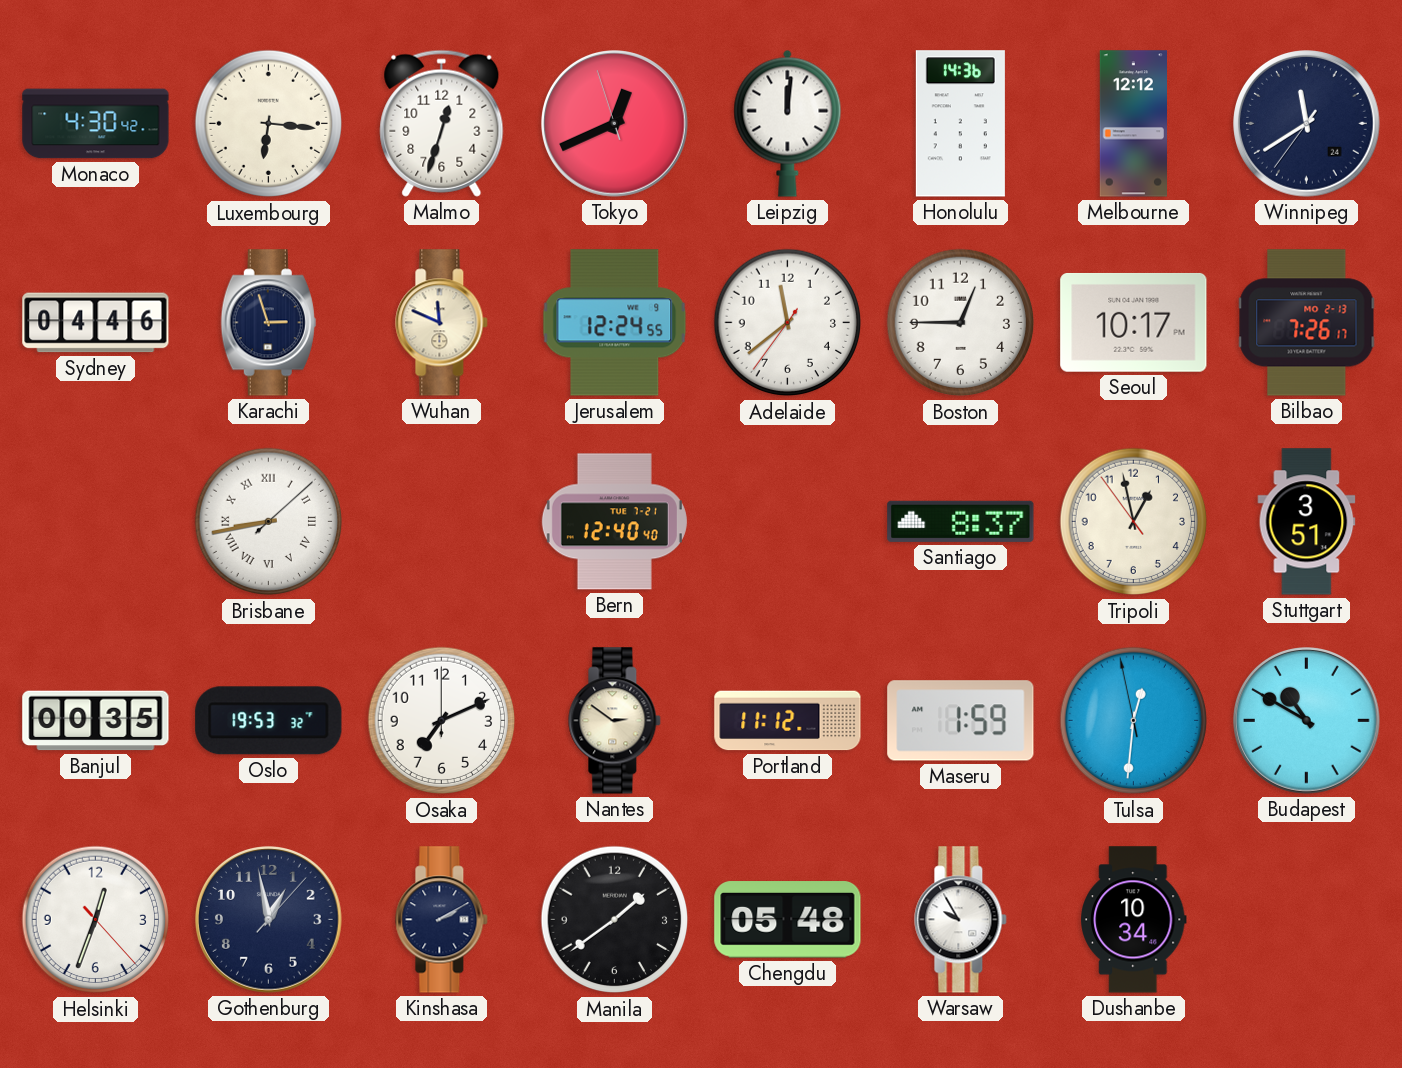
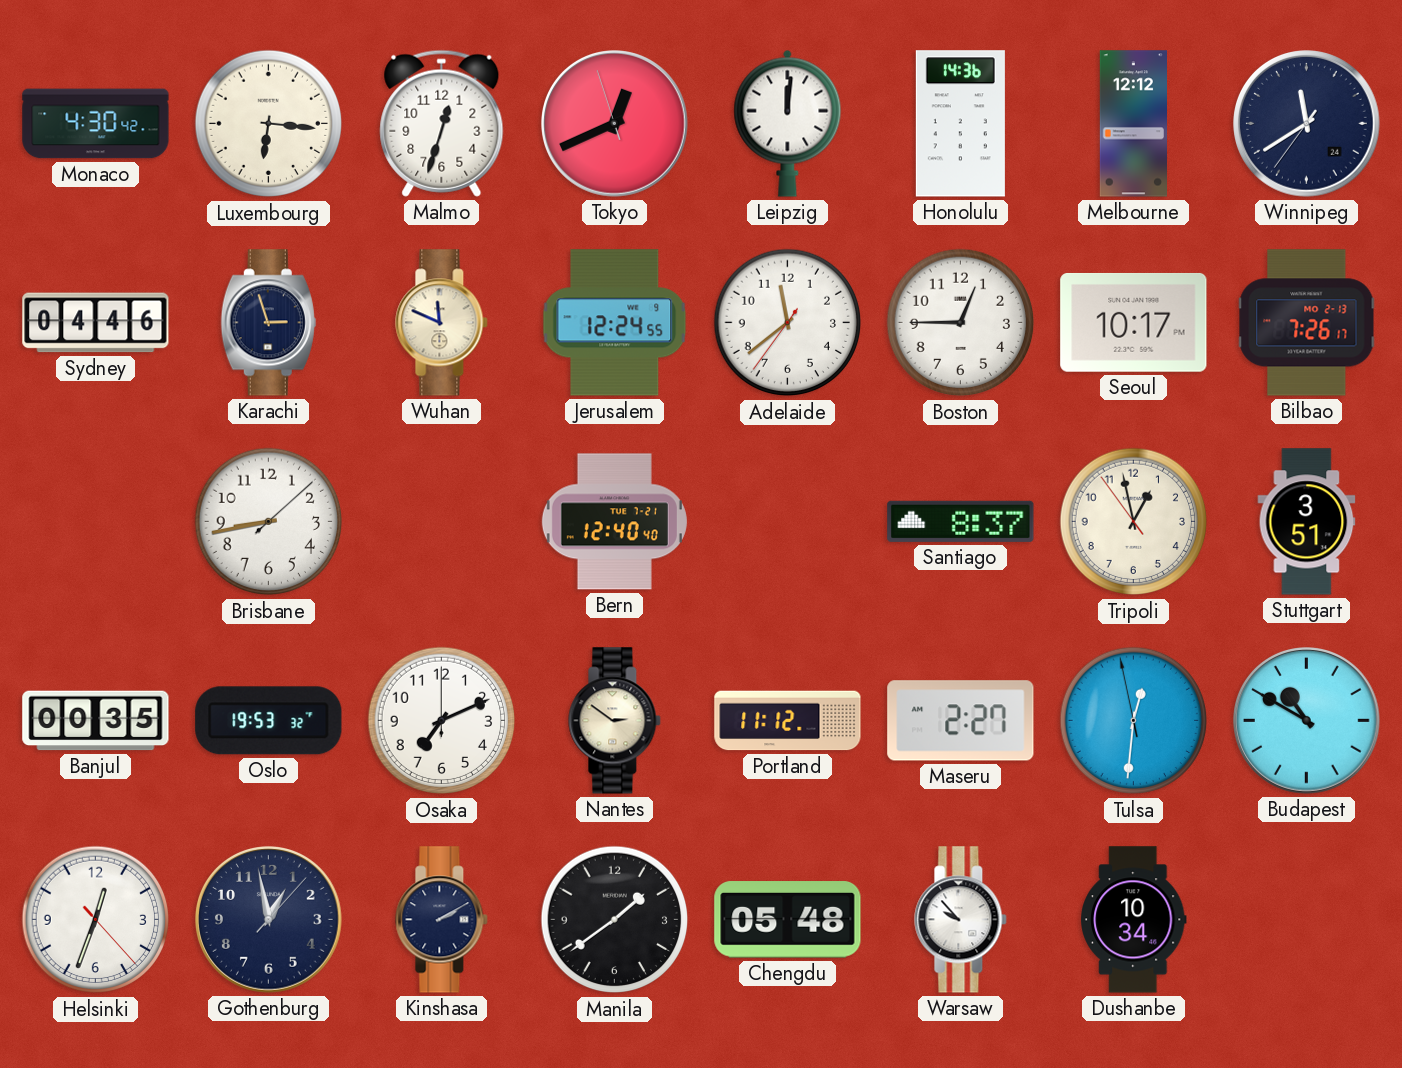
Brisbane numerals: Roman -> Arabic (269, 522)
Maseru: 1:59 -> 2:27 (961, 721)
Warsaw: 9:55 -> 9:53 (961, 920)
